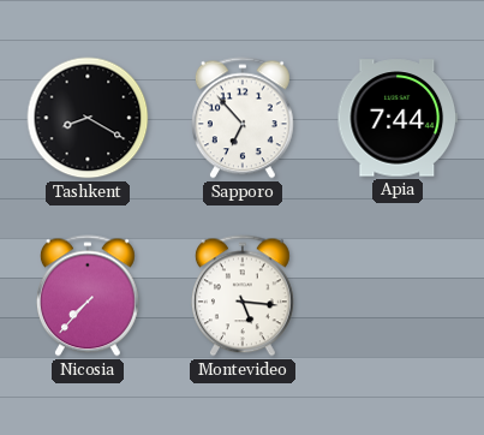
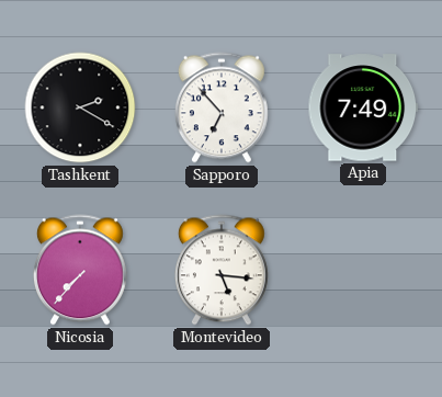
Tashkent: 8:20 -> 2:20 (80, 107)
Apia: 7:44 -> 7:49 (363, 107)
